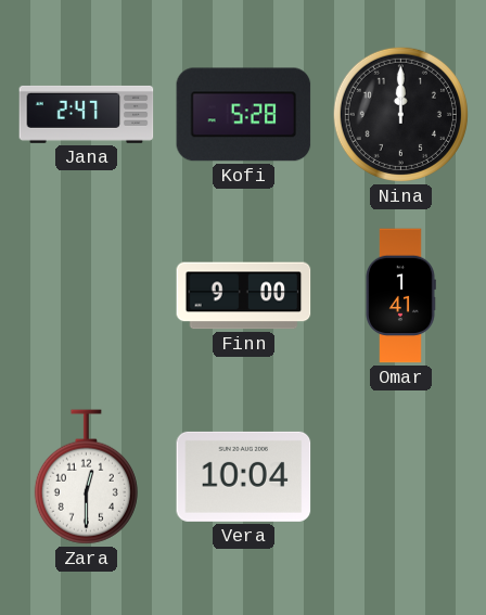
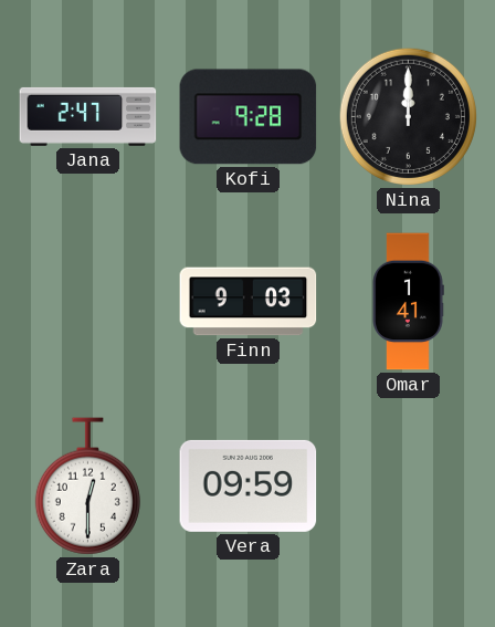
Kofi: 5:28 -> 9:28 (249, 117)
Finn: 9:00 -> 9:03 (249, 302)
Vera: 10:04 -> 09:59 (249, 485)
